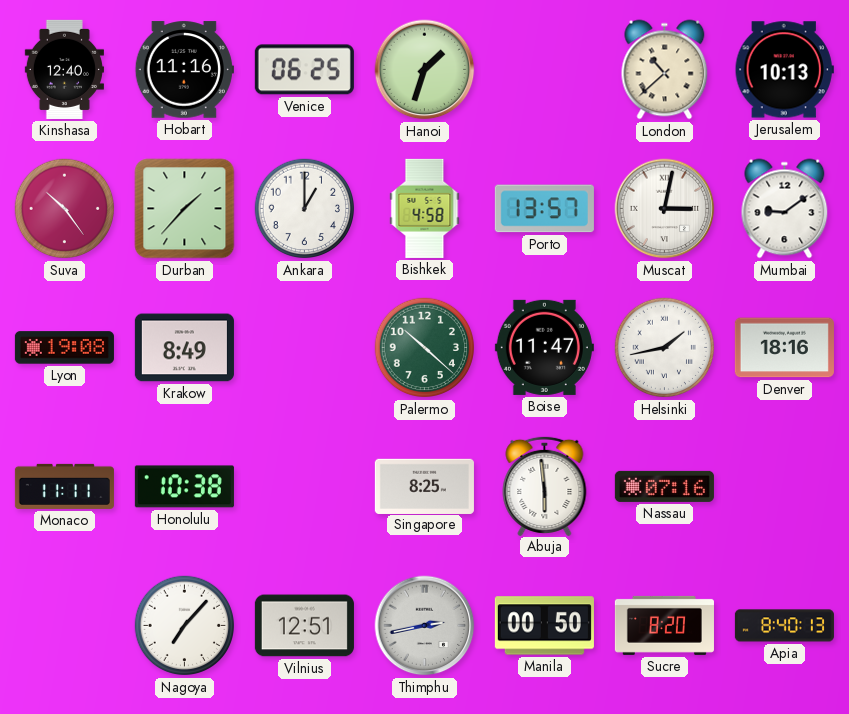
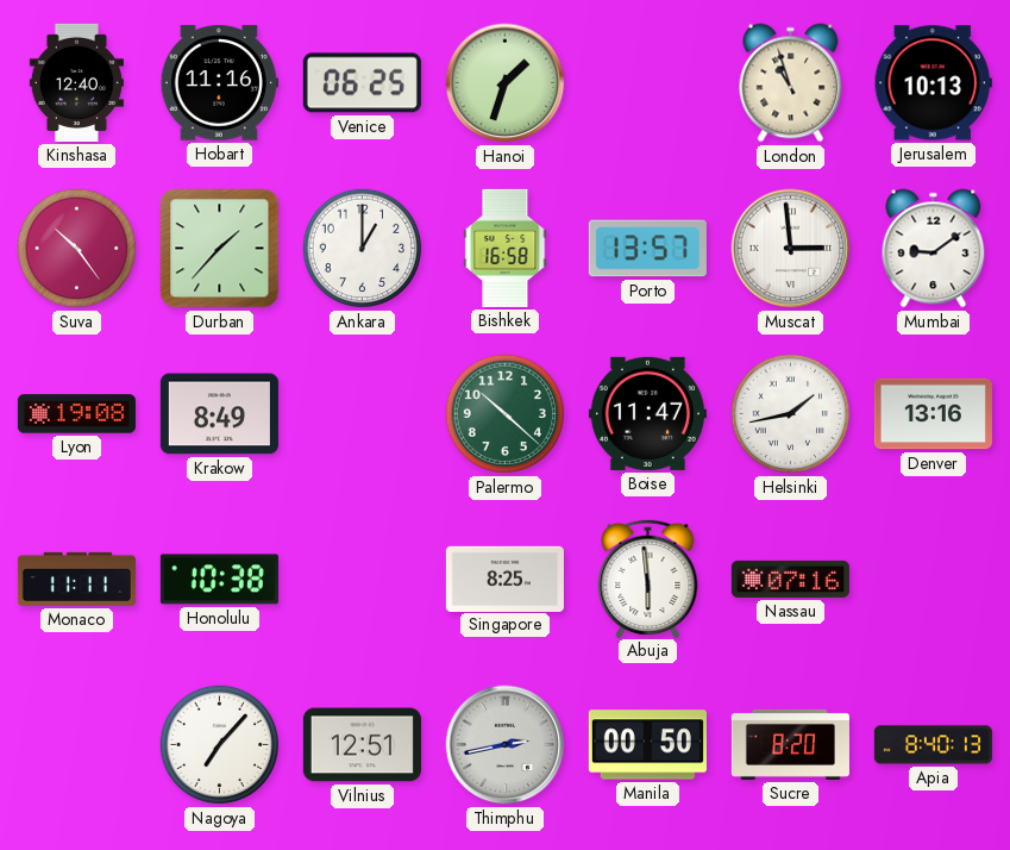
London: 10:38 -> 10:57 (791, 83)
Bishkek: 4:58 -> 16:58 (506, 248)
Muscat: 3:02 -> 2:59 (791, 249)
Denver: 18:16 -> 13:16 (933, 414)
